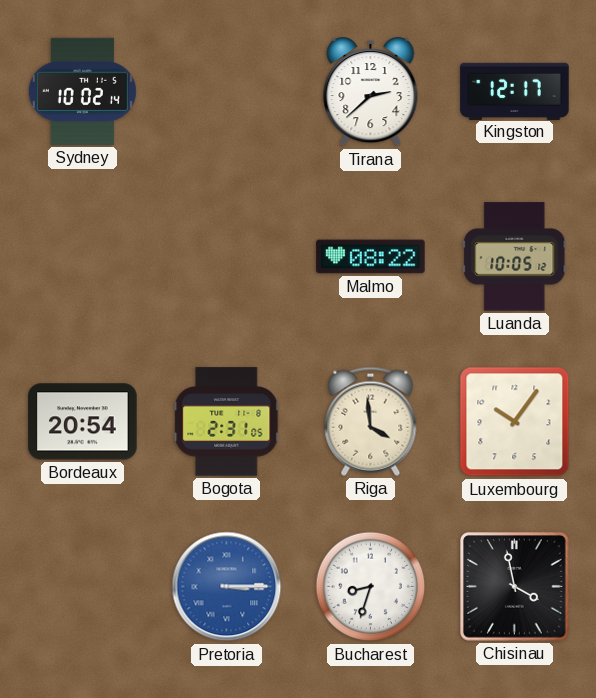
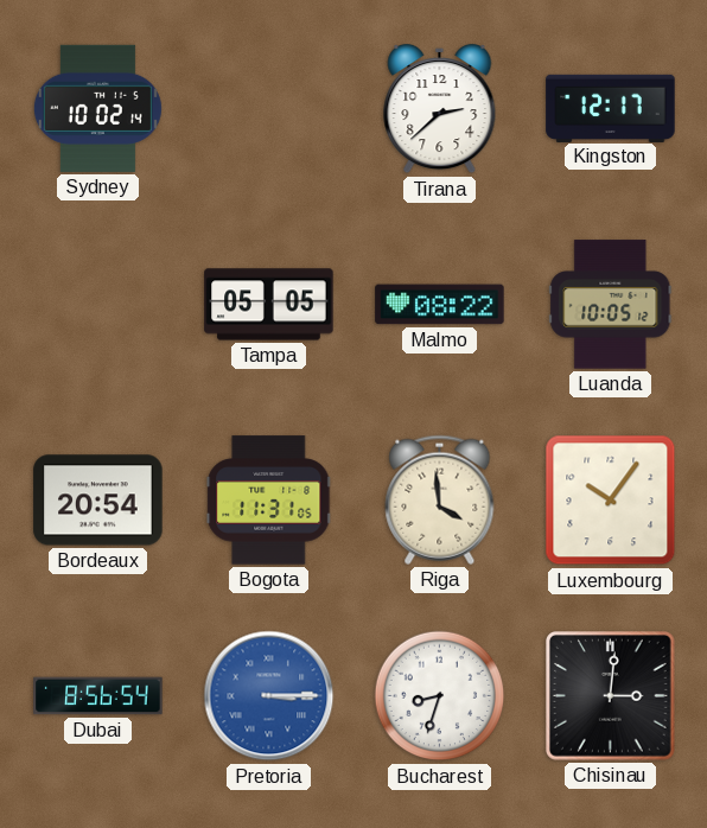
Tampa: none -> 05:05 (269, 305)
Bogota: 2:31 -> 11:31 (269, 501)
Dubai: none -> 8:56 (98, 696)
Chisinau: 3:58 -> 3:01 (611, 696)
